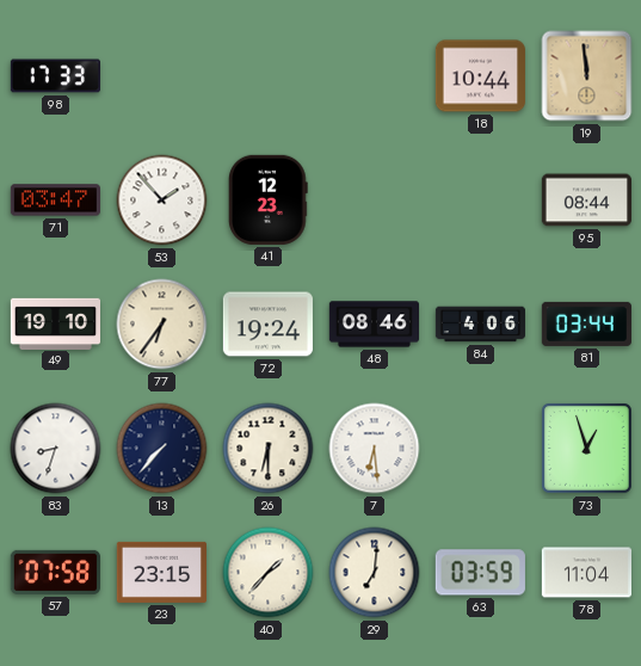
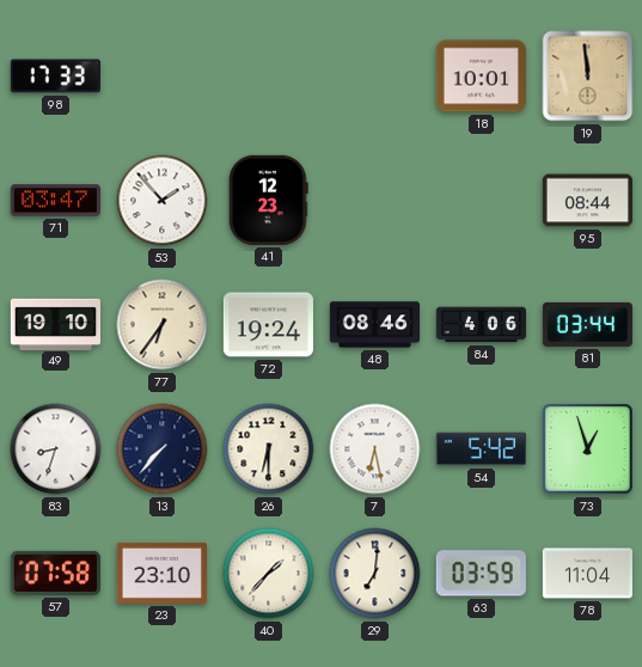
18: 10:44 -> 10:01 (481, 77)
7: 6:29 -> 6:28 (375, 449)
54: none -> 5:42 (481, 449)
23: 23:15 -> 23:10 (161, 573)
